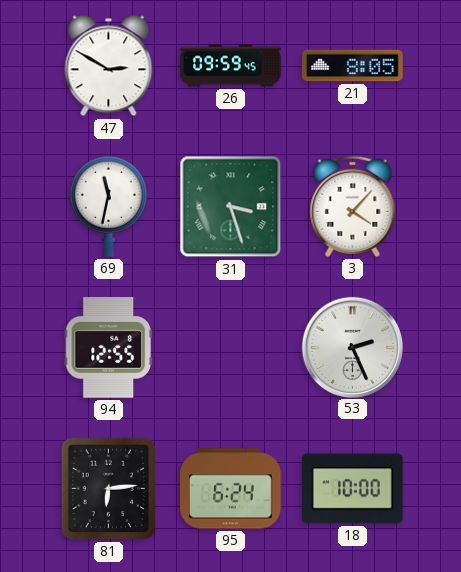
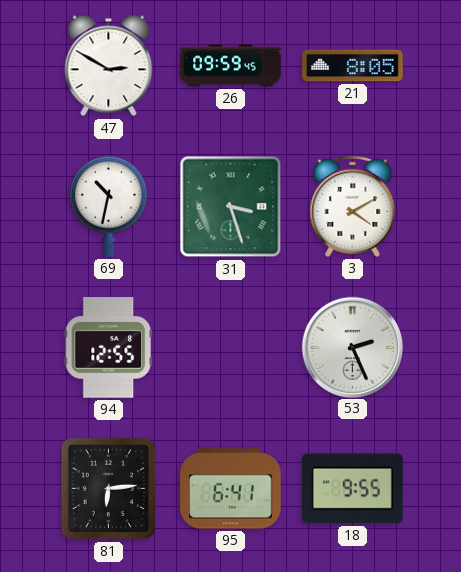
69: 11:32 -> 10:32 (108, 206)
3: 4:07 -> 4:10 (353, 206)
95: 6:24 -> 6:41 (231, 489)
18: 10:00 -> 9:55 (353, 489)
